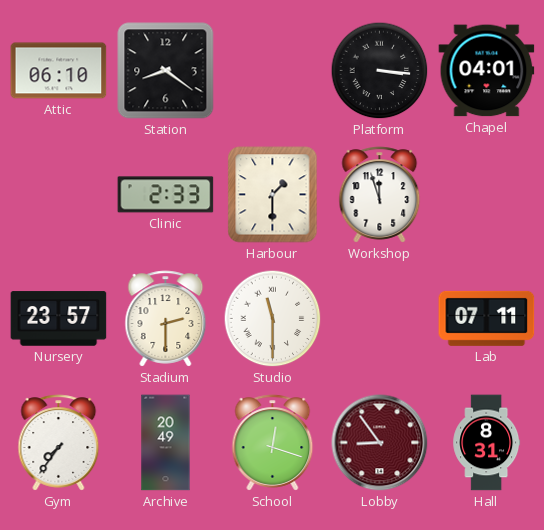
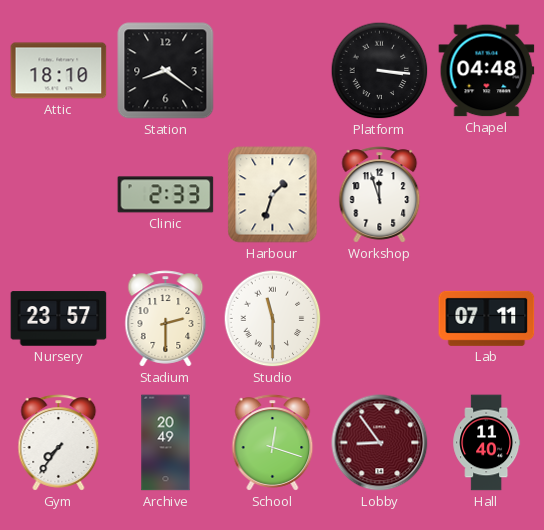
Attic: 06:10 -> 18:10 (59, 71)
Chapel: 04:01 -> 04:48 (487, 71)
Harbour: 1:30 -> 1:33 (273, 195)
Hall: 8:31 -> 11:40 (487, 443)
